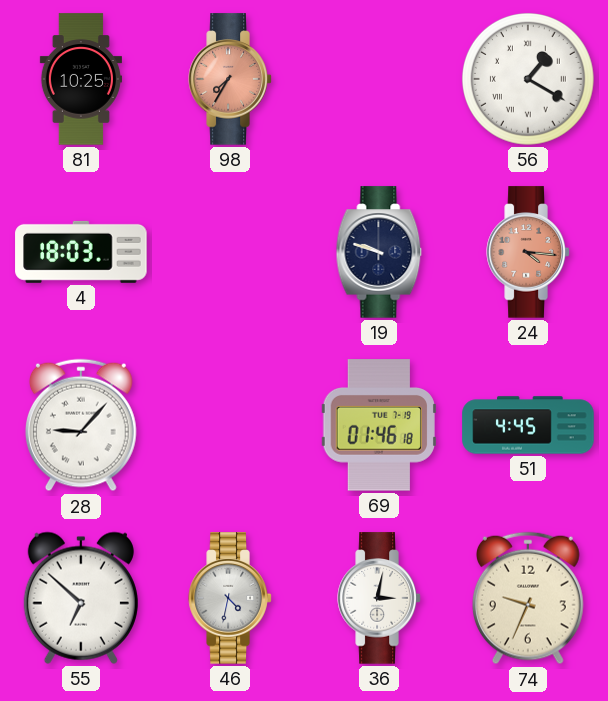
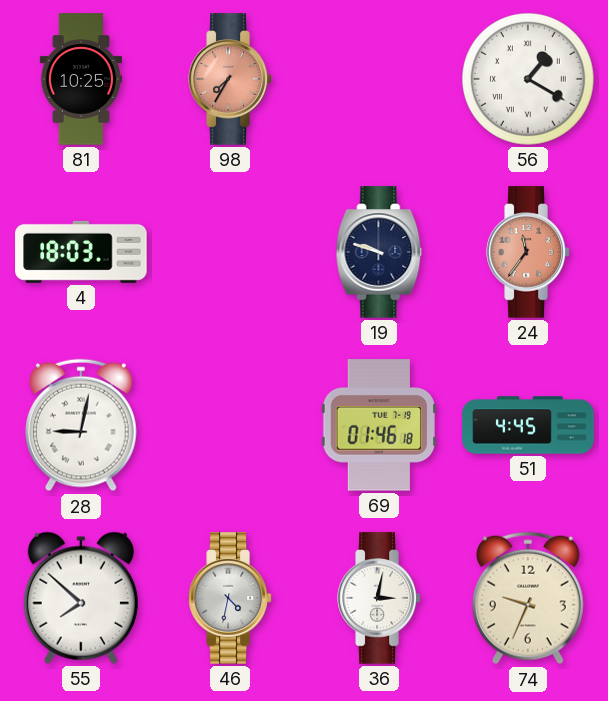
24: 4:16 -> 11:36 (528, 252)
28: 9:07 -> 9:02 (81, 425)
55: 6:52 -> 7:52 (81, 598)
